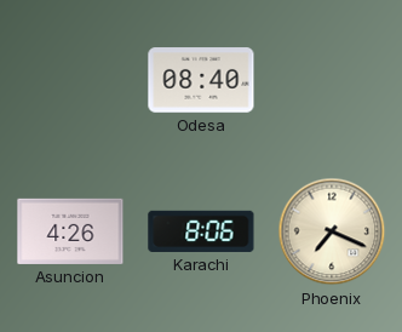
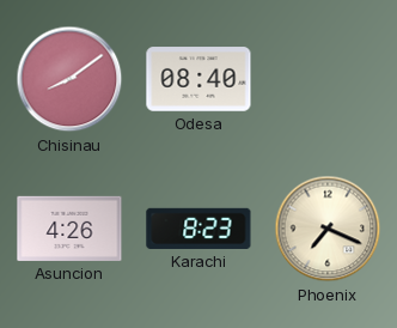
Chisinau: none -> 8:09 (69, 79)
Karachi: 8:06 -> 8:23 (198, 229)
